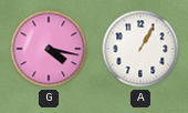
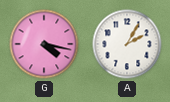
A: 1:05 -> 2:05 (127, 44)
